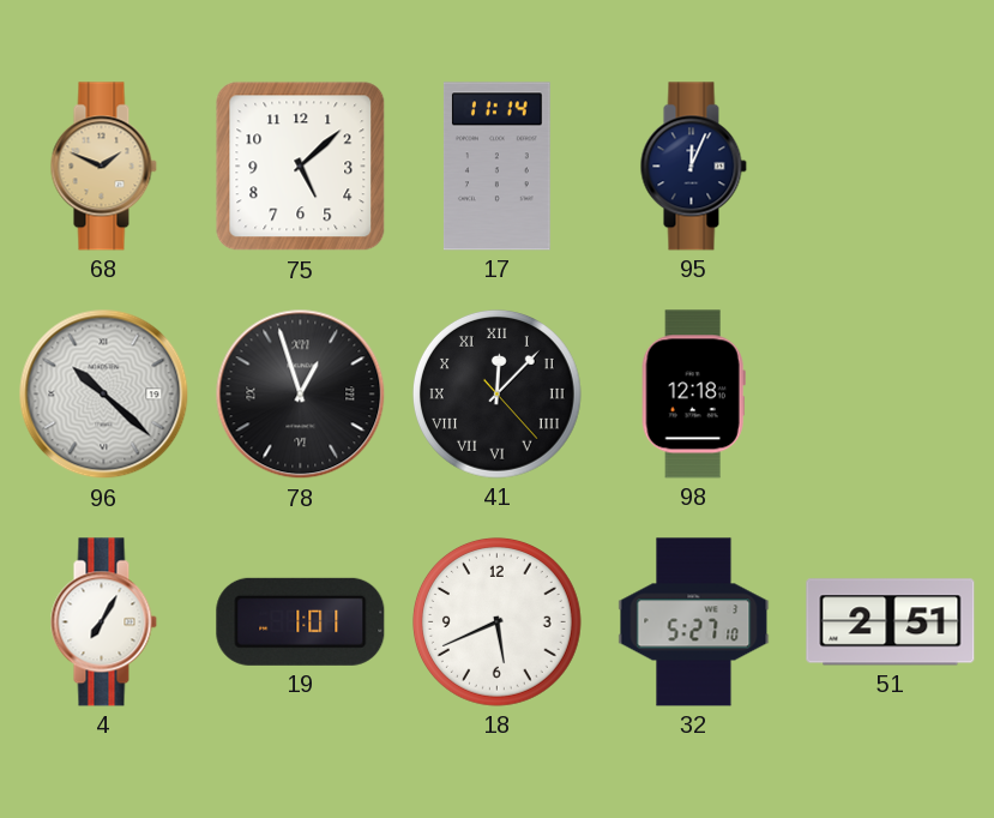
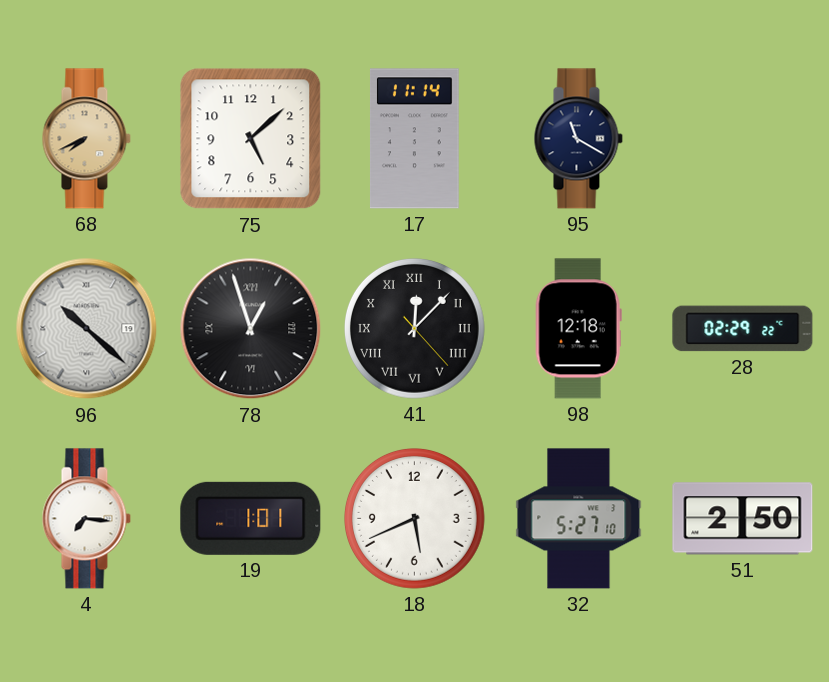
68: 1:49 -> 7:41 (86, 139)
95: 12:04 -> 11:20 (578, 139)
28: none -> 02:29 (743, 329)
4: 7:05 -> 7:16 (86, 519)
51: 2:51 -> 2:50 (743, 519)
